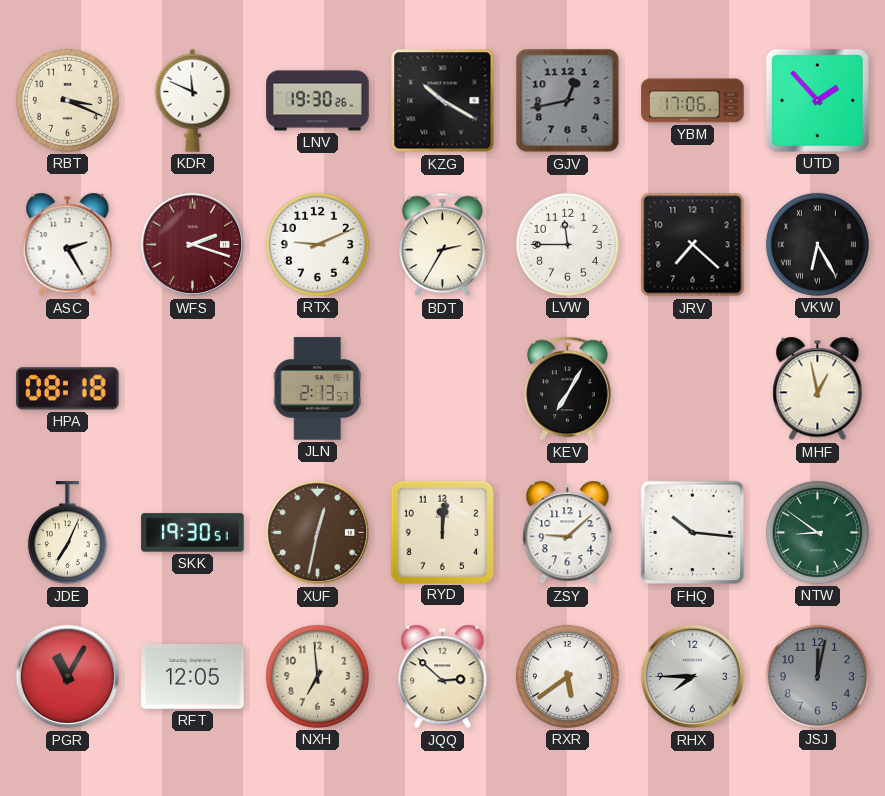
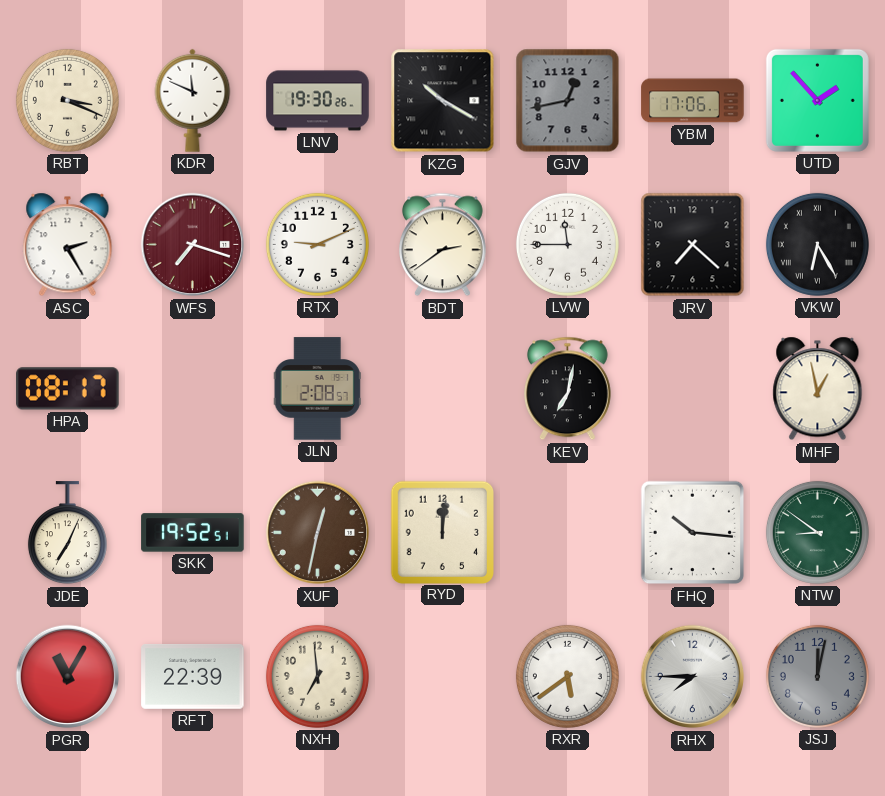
WFS: 2:18 -> 7:18 (193, 245)
BDT: 2:35 -> 2:39 (443, 245)
HPA: 08:18 -> 08:17 (68, 389)
JLN: 2:13 -> 2:08 (317, 389)
KEV: 7:05 -> 7:02 (568, 389)
SKK: 19:30 -> 19:52 (193, 533)
ZSY: 9:08 -> none (568, 533)
RFT: 12:05 -> 22:39 (193, 676)
JQQ: 2:52 -> none (443, 677)
